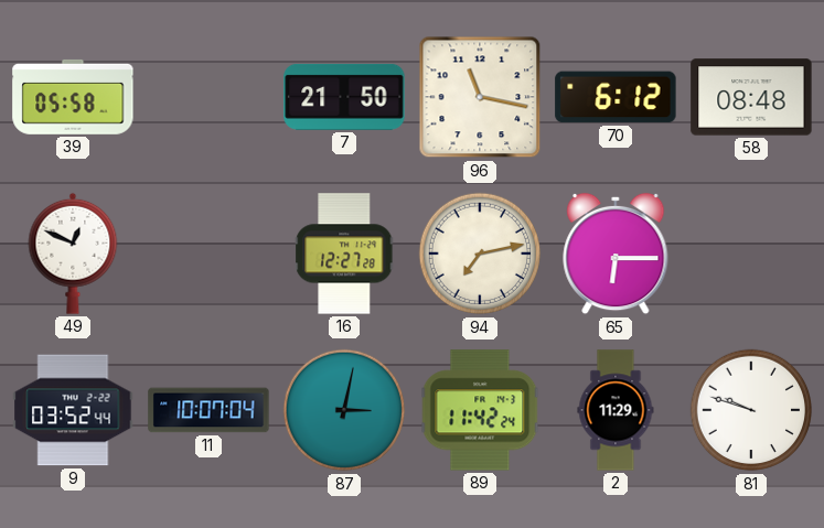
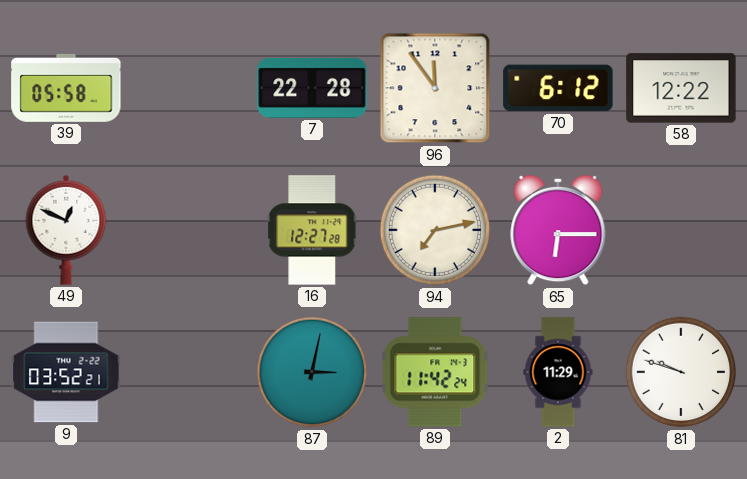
7: 21:50 -> 22:28 (312, 88)
96: 11:17 -> 11:54 (435, 88)
58: 08:48 -> 12:22 (681, 88)
9: 03:52:44 -> 03:52:21 (66, 372)
11: 10:07 -> none (208, 410)
